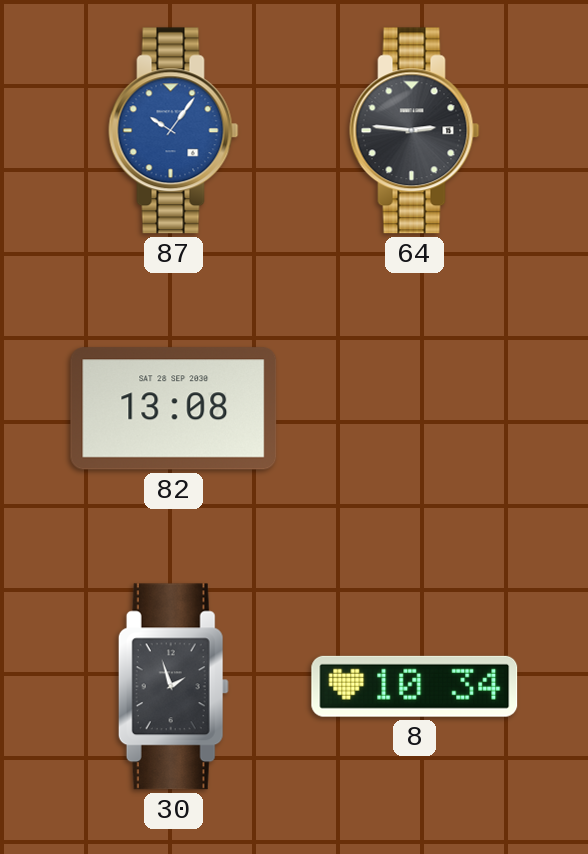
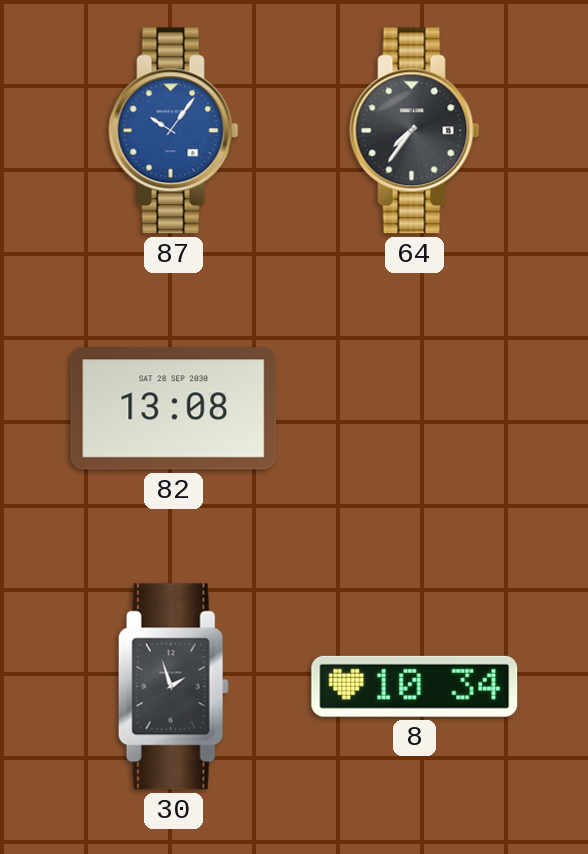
64: 2:46 -> 7:36 (415, 131)
